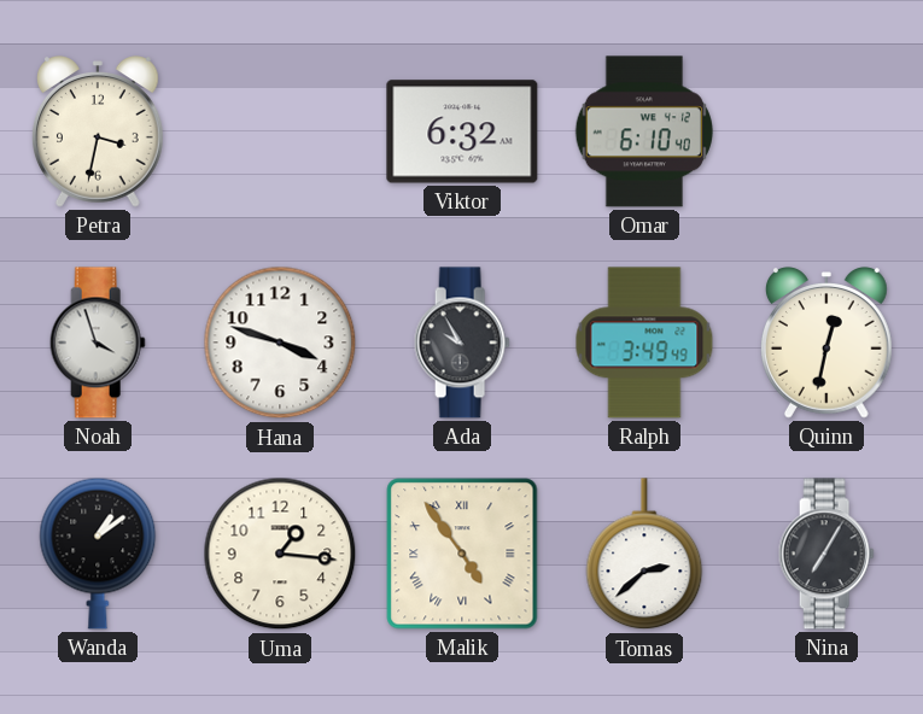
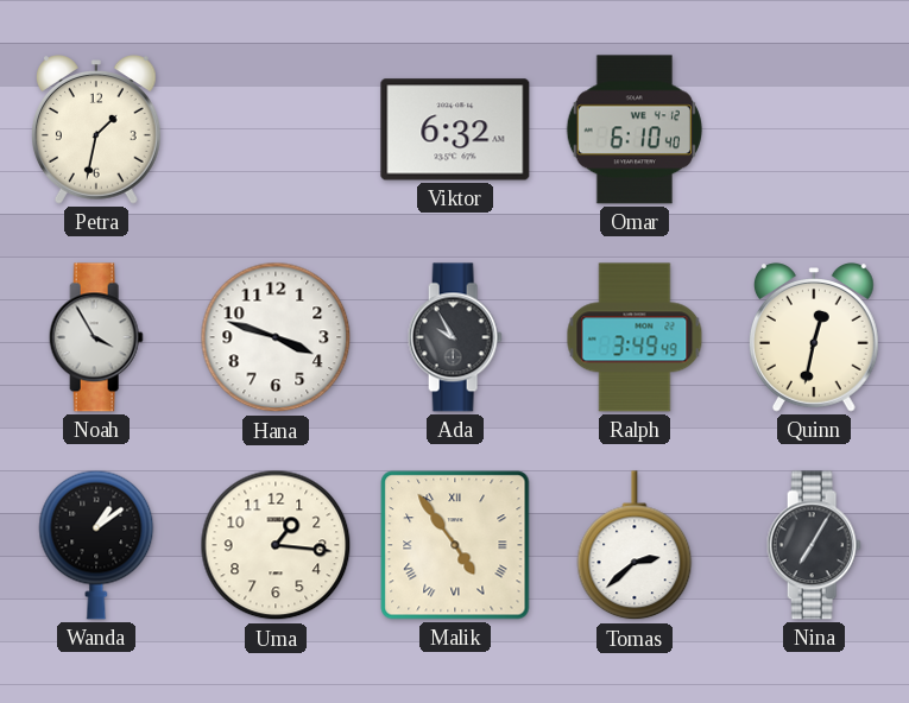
Petra: 3:32 -> 1:32 (96, 129)
Noah: 3:57 -> 3:55 (96, 337)
